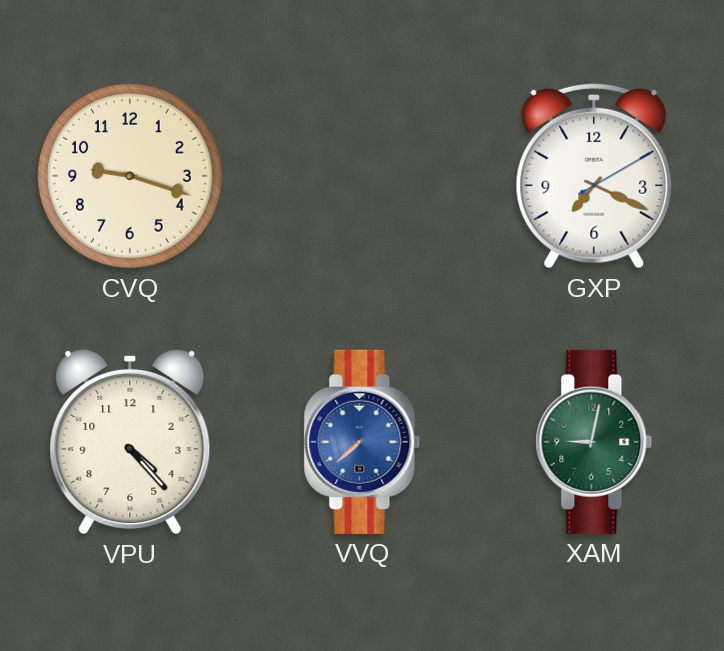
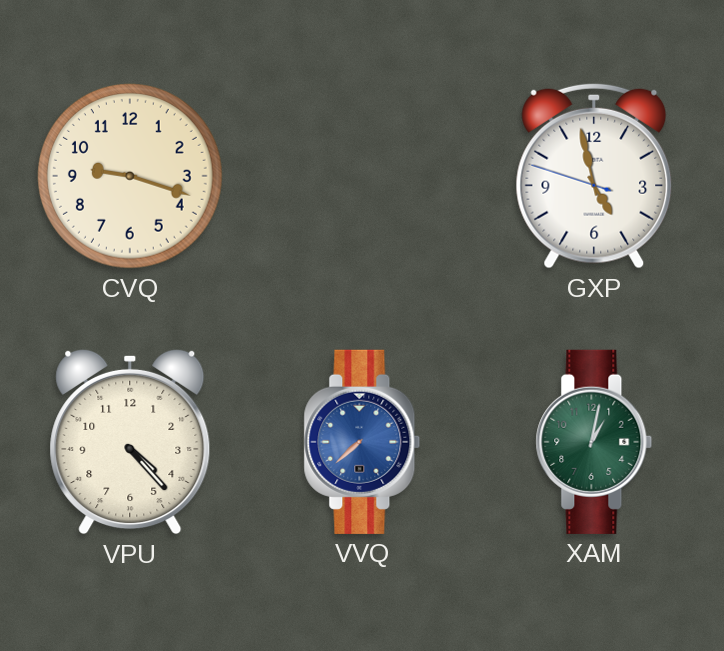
GXP: 7:19 -> 4:57 (594, 176)
XAM: 9:02 -> 1:02 (594, 442)
